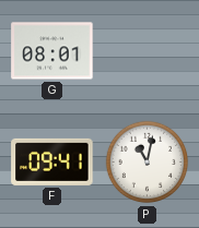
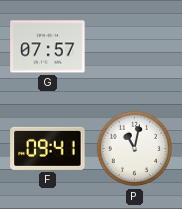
G: 08:01 -> 07:57 (48, 47)
